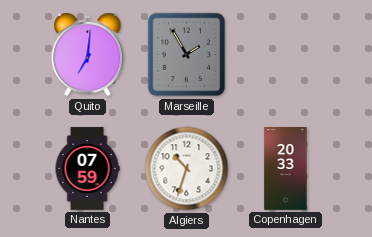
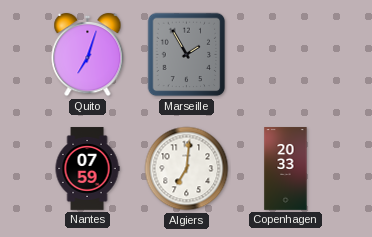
Quito: 7:01 -> 7:03 (88, 55)
Algiers: 10:33 -> 7:01 (187, 169)
